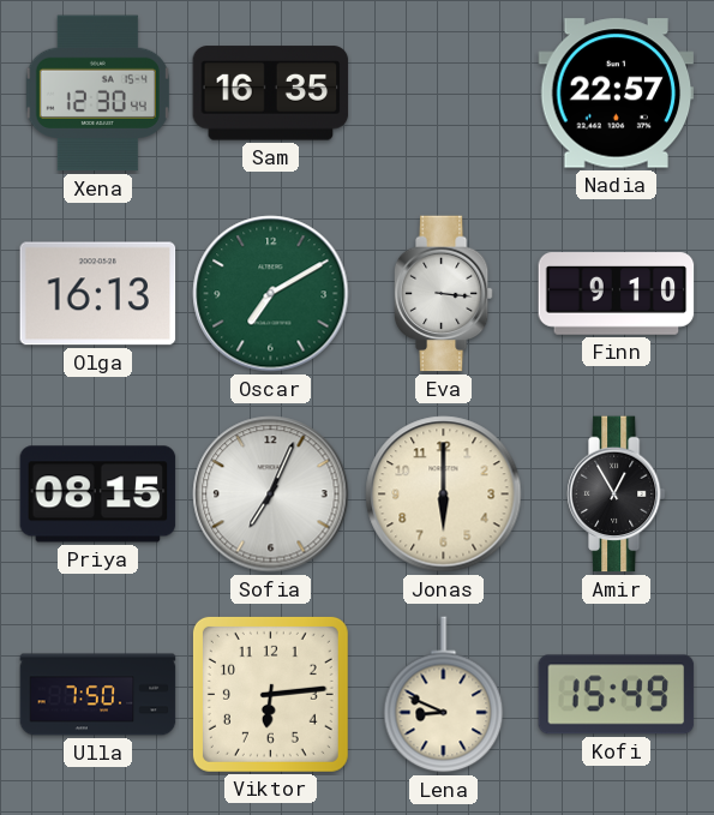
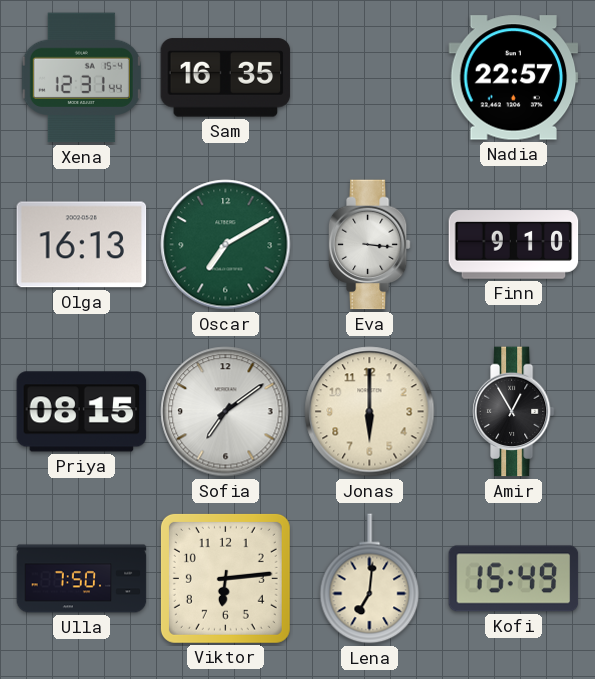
Xena: 12:30 -> 12:31 (81, 78)
Sofia: 7:04 -> 7:09 (226, 412)
Lena: 8:49 -> 7:01 (370, 579)
